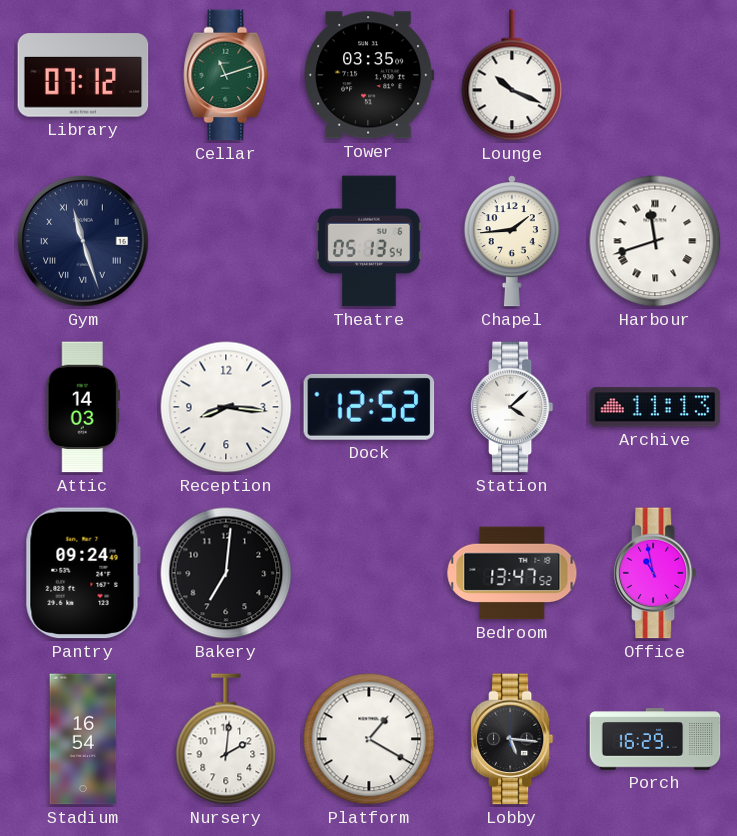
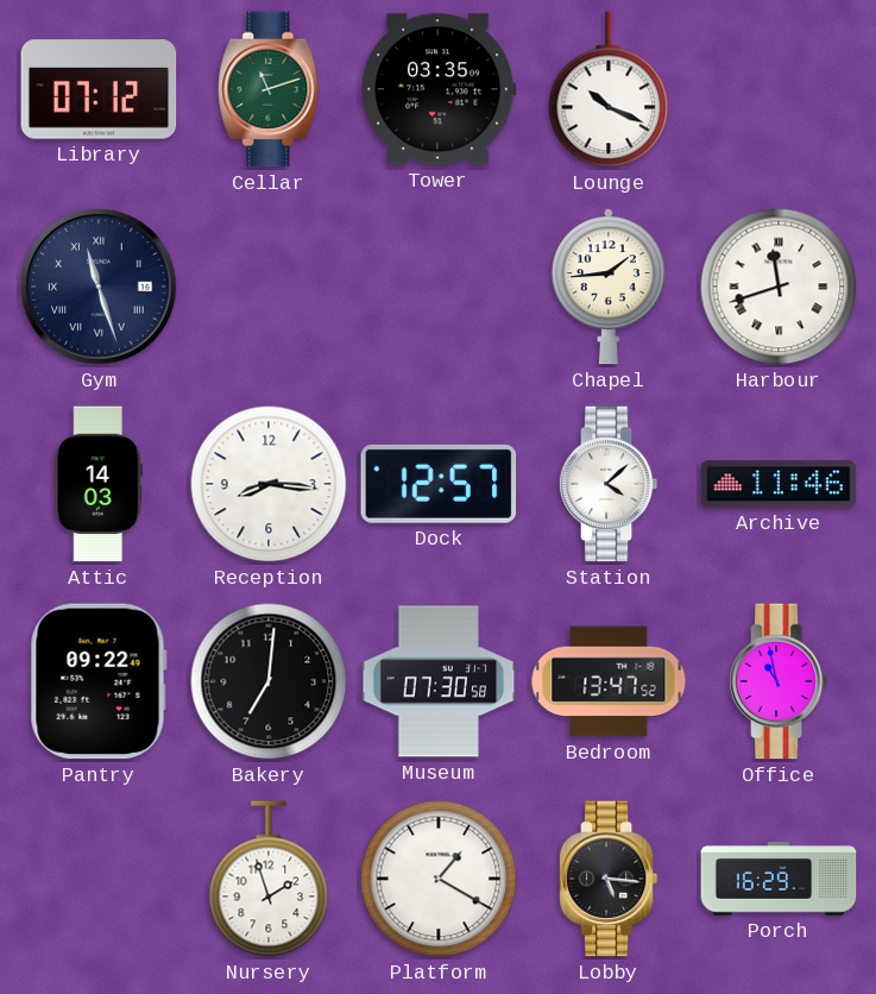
Theatre: 05:13 -> none (369, 241)
Dock: 12:52 -> 12:57 (439, 484)
Archive: 11:13 -> 11:46 (779, 484)
Pantry: 09:24 -> 09:22 (99, 681)
Museum: none -> 07:30 (439, 681)
Stadium: 16:54 -> none (83, 739)
Nursery: 2:01 -> 1:57 (269, 879)
